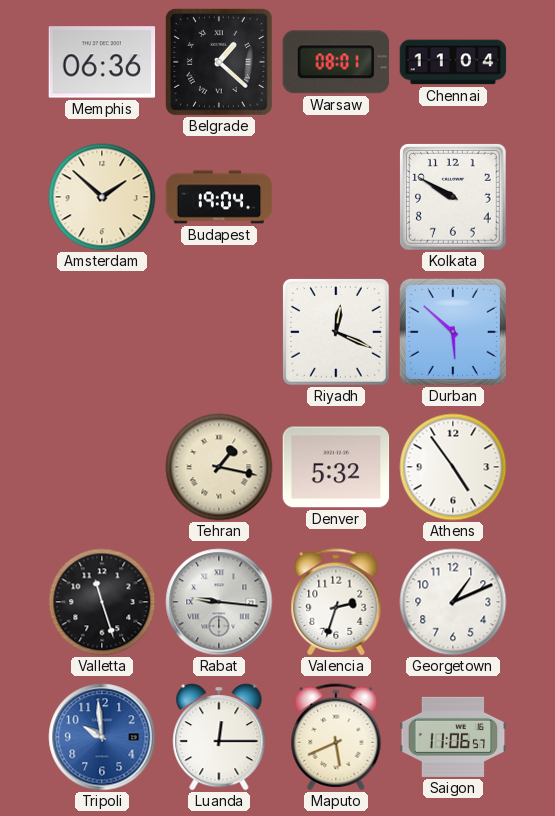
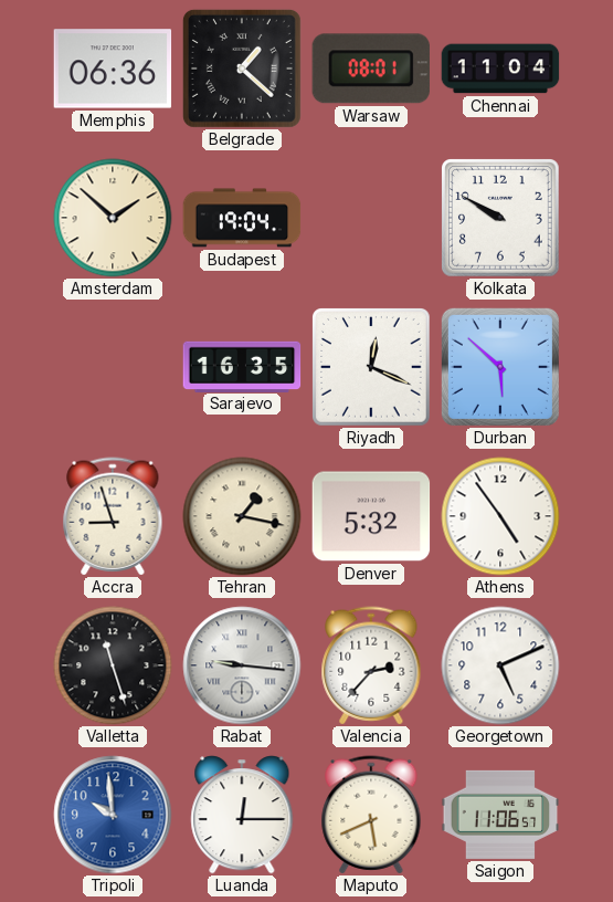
Sarajevo: none -> 16:35 (242, 366)
Accra: none -> 8:57 (113, 516)
Valencia: 2:33 -> 2:37 (371, 665)
Georgetown: 1:11 -> 5:11 (500, 665)
